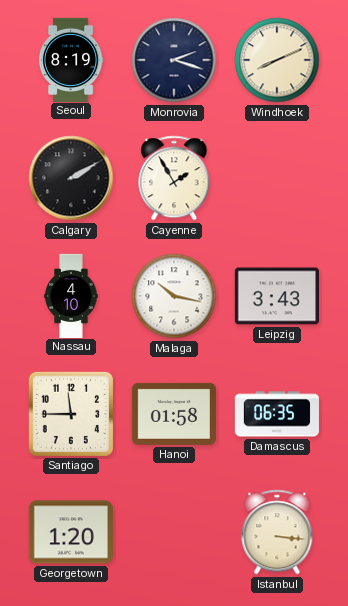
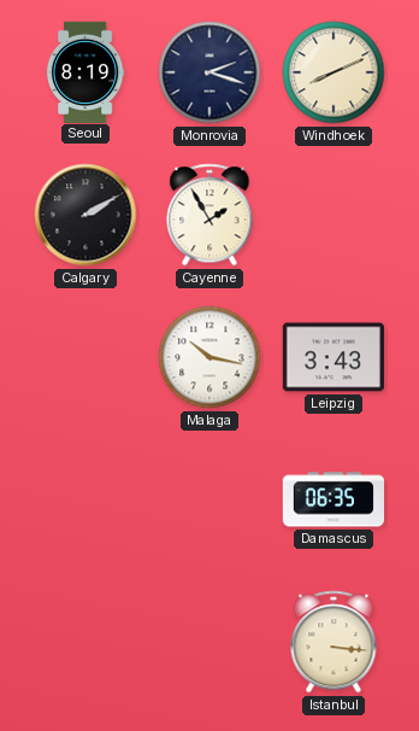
Nassau: 4:10 -> none (71, 295)
Santiago: 11:45 -> none (71, 414)
Hanoi: 01:58 -> none (174, 414)
Georgetown: 1:20 -> none (71, 532)
